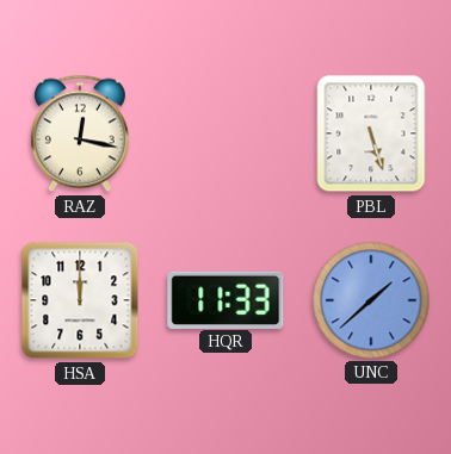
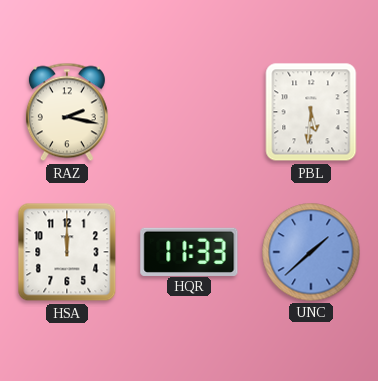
RAZ: 12:17 -> 2:17 (67, 112)
PBL: 5:27 -> 5:31 (311, 112)
